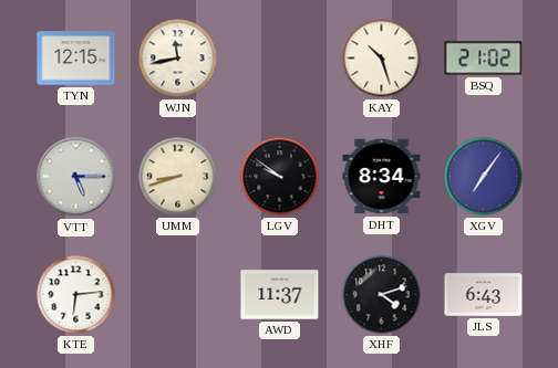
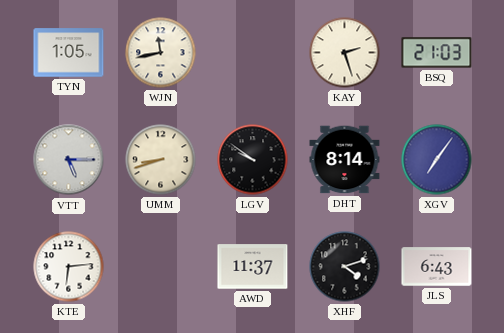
TYN: 12:15 -> 1:05 (69, 53)
KAY: 10:27 -> 2:27 (345, 53)
BSQ: 21:02 -> 21:03 (437, 53)
DHT: 8:34 -> 8:14 (345, 160)
